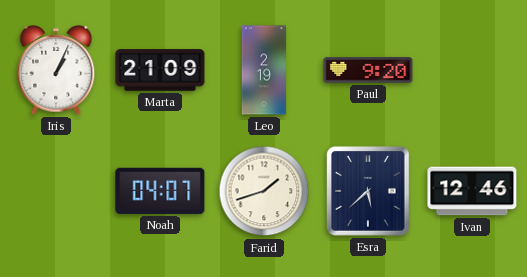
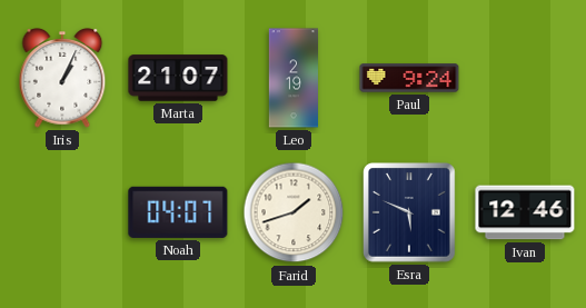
Marta: 21:09 -> 21:07 (178, 78)
Paul: 9:20 -> 9:24 (409, 78)
Esra: 5:38 -> 5:49 (410, 213)
